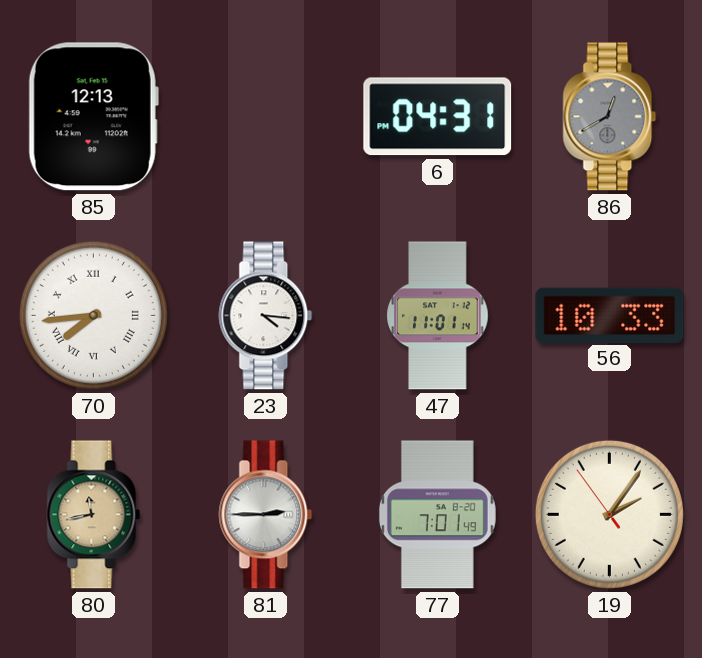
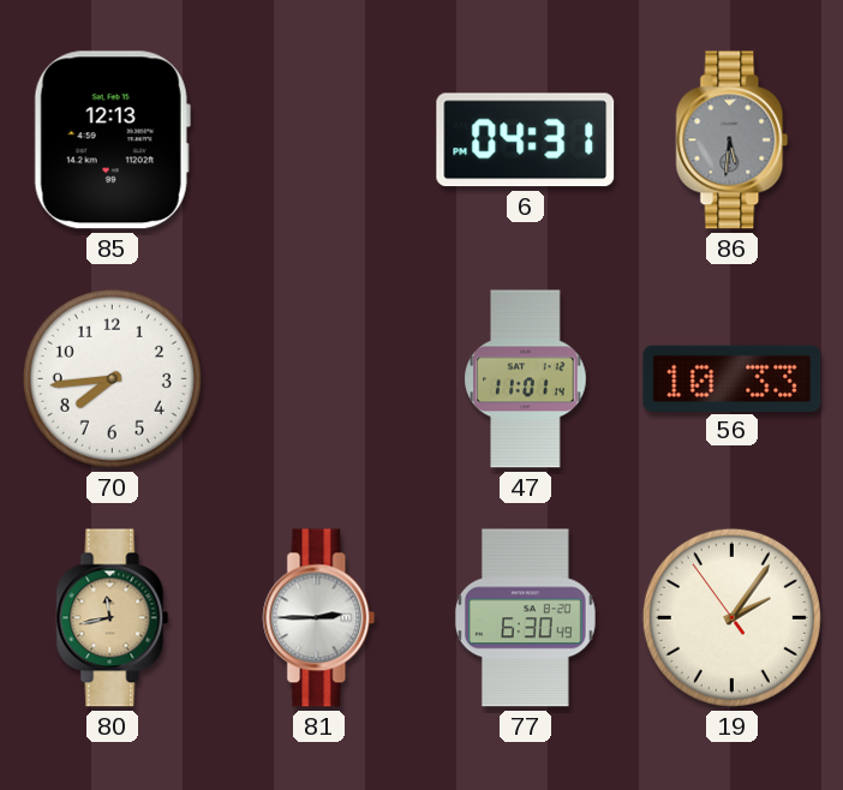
86: 12:40 -> 5:31 (733, 140)
70 numerals: Roman -> Arabic (112, 378)
23: 4:16 -> none (266, 316)
77: 7:01 -> 6:30 (525, 618)
